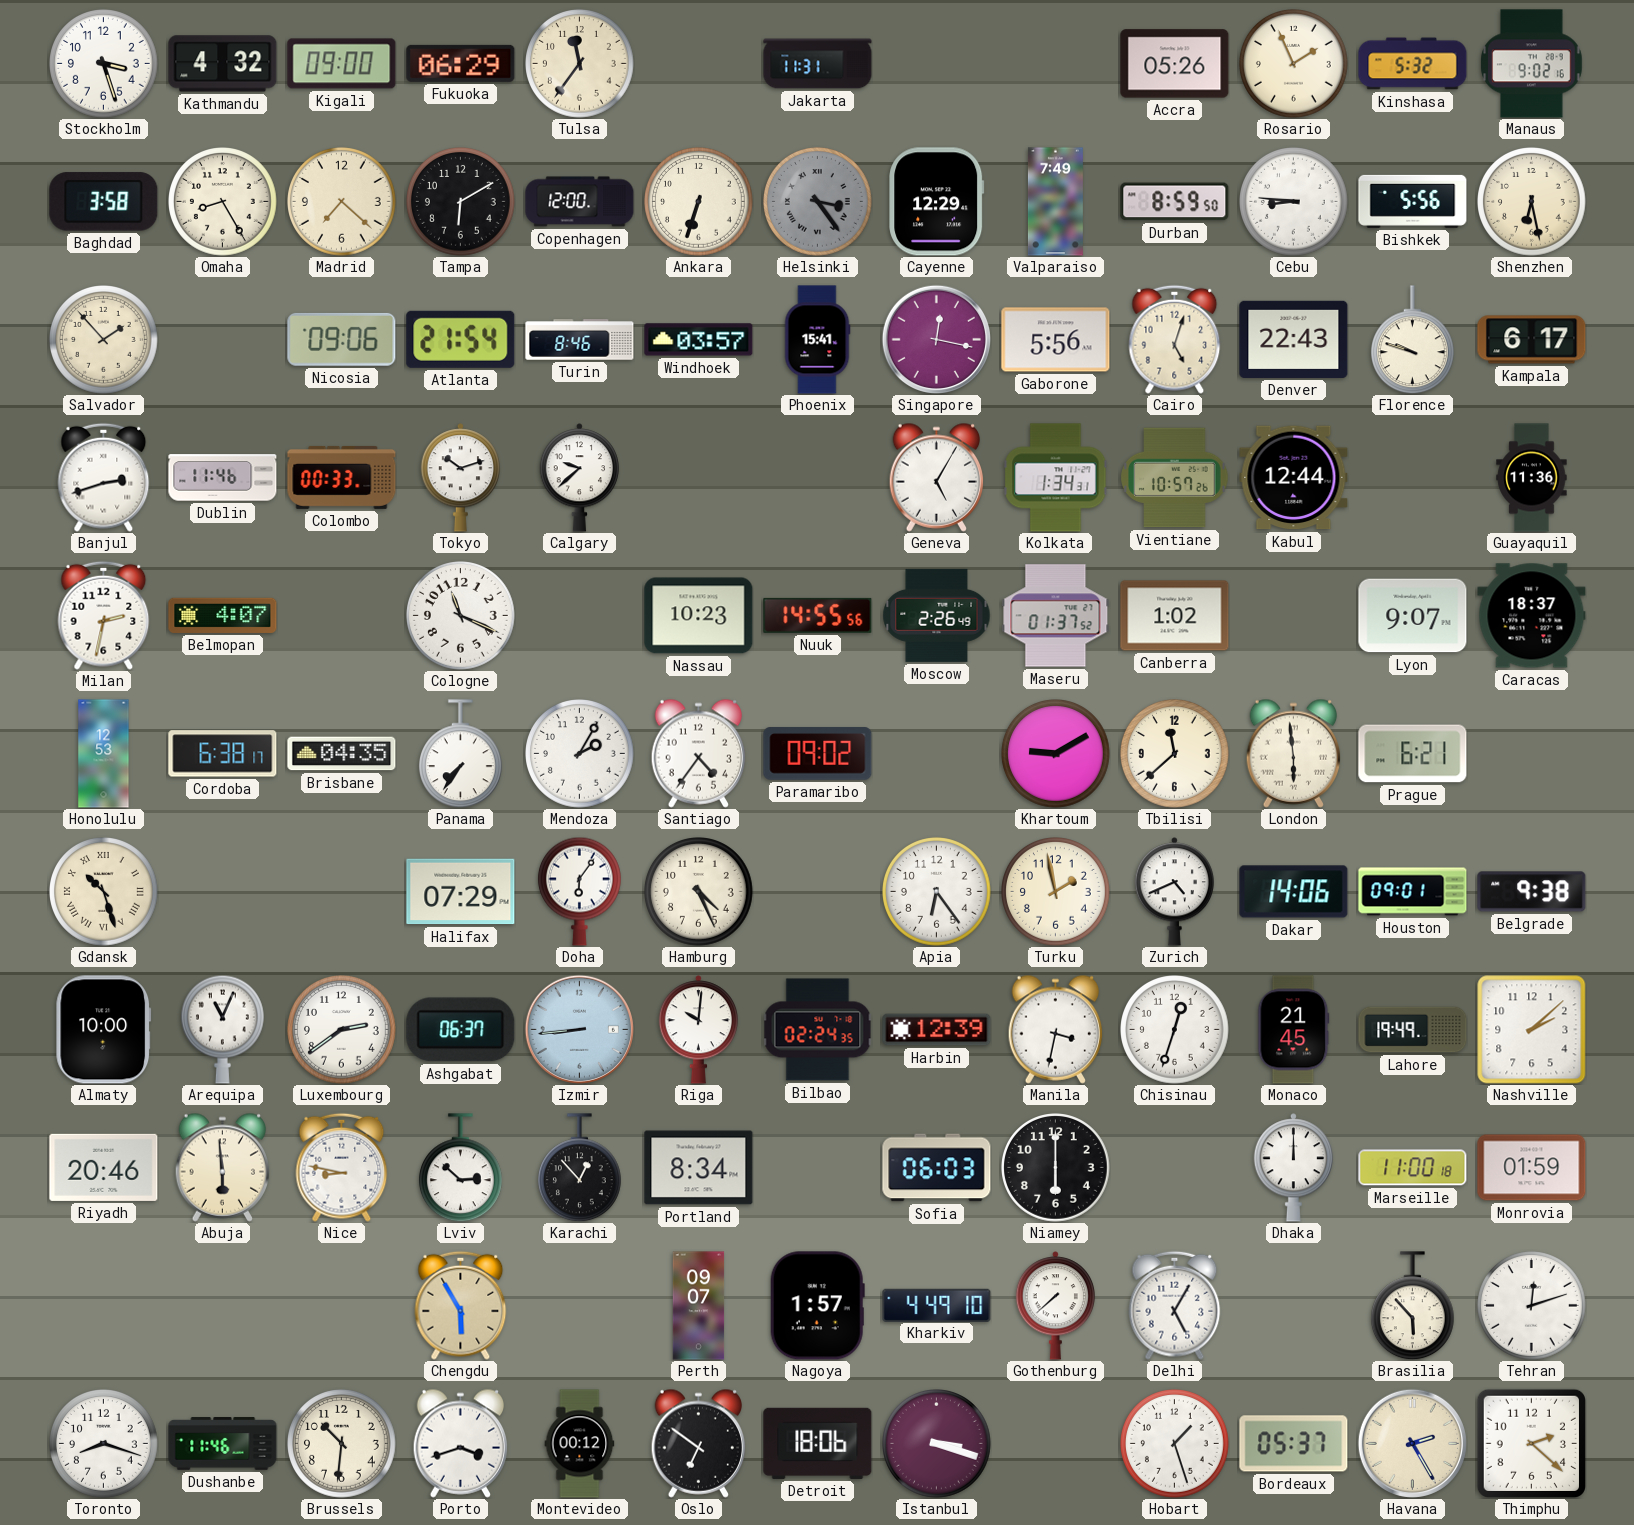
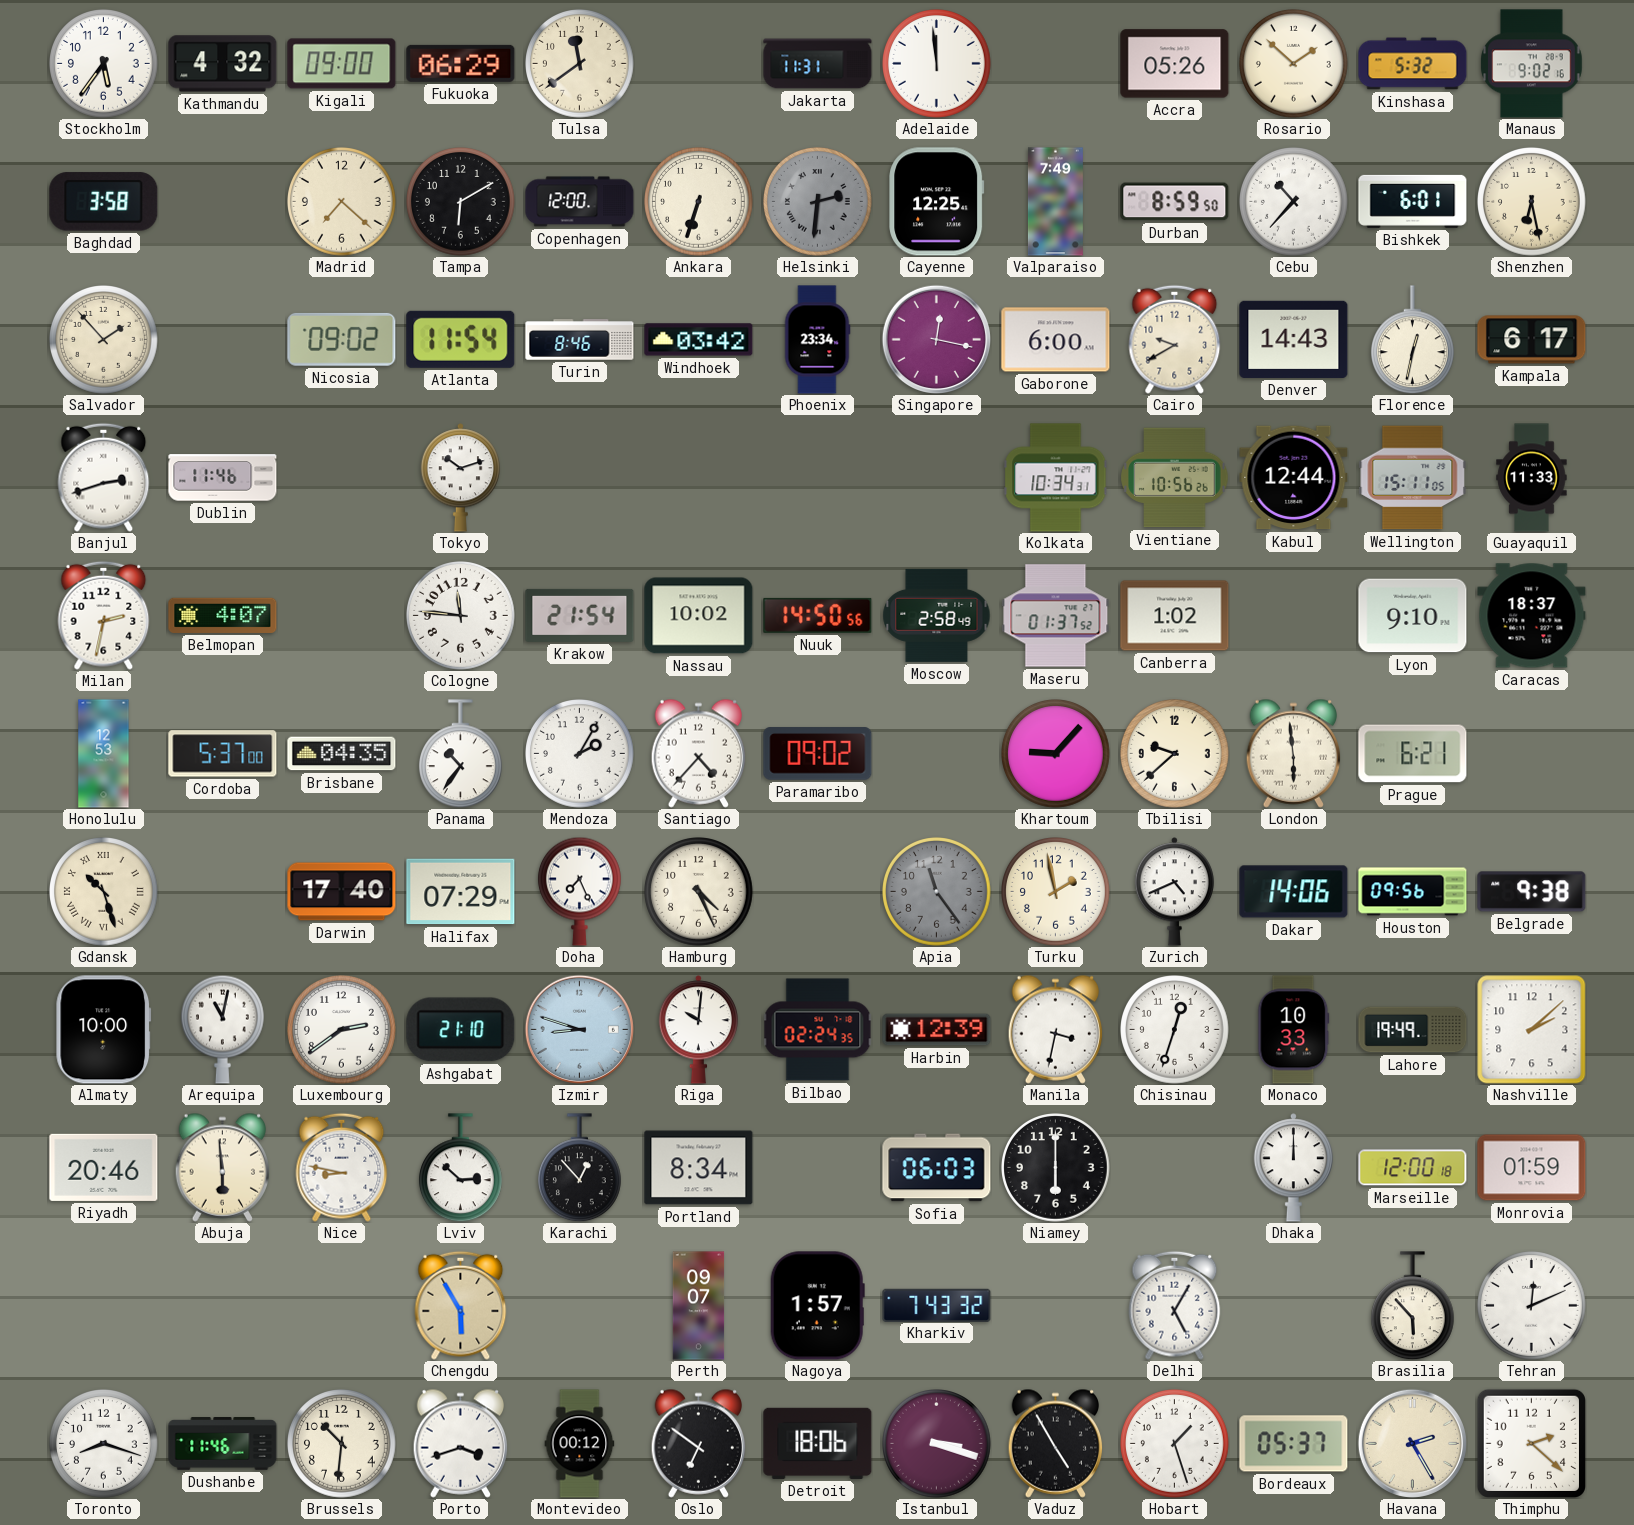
Stockholm: 3:27 -> 5:36 (104, 64)
Tulsa: 11:36 -> 11:39 (580, 64)
Adelaide: none -> 11:59 (937, 64)
Rosario: 1:56 -> 1:52 (1294, 64)
Omaha: 8:25 -> none (223, 202)
Helsinki: 3:24 -> 2:31 (818, 202)
Cayenne: 12:29 -> 12:25 (937, 202)
Cebu: 8:46 -> 10:37 (1294, 202)
Bishkek: 5:56 -> 6:01 (1413, 201)
Nicosia: 09:06 -> 09:02 (342, 339)
Atlanta: 21:54 -> 11:54 (461, 339)
Windhoek: 03:57 -> 03:42 (699, 340)
Phoenix: 15:41 -> 23:34 (817, 340)
Gaborone: 5:56 -> 6:00 (1056, 340)
Cairo: 5:03 -> 9:40 (1175, 339)
Denver: 22:43 -> 14:43 (1294, 339)
Florence: 9:48 -> 12:32 (1412, 340)
Colombo: 00:33 -> none (342, 477)
Calgary: 9:38 -> none (579, 478)
Geneva: 5:05 -> none (937, 477)
Kolkata: 1:34 -> 10:34 (1056, 478)
Vientiane: 10:57 -> 10:56 (1175, 478)
Wellington: none -> 15:11 (1413, 478)
Guayaquil: 11:36 -> 11:33 (1532, 478)
Cologne: 11:19 -> 11:46 (461, 616)
Krakow: none -> 21:54 (580, 615)
Nassau: 10:23 -> 10:02 (699, 616)
Nuuk: 14:55 -> 14:50 (818, 615)
Moscow: 2:26 -> 2:58 (937, 615)
Lyon: 9:07 -> 9:10 (1413, 616)
Cordoba: 6:38 -> 5:37 (223, 754)
Panama: 7:36 -> 10:36 (460, 754)
Santiago: 4:36 -> 4:37 (699, 753)
Khartoum: 9:10 -> 9:07 (1056, 754)
Tbilisi: 11:38 -> 9:38 (1175, 754)
Darwin: none -> 17:40 (342, 892)
Doha: 6:06 -> 7:26 (579, 891)
Apia: 6:24 -> 11:24 (937, 892)
Apia dial: white -> grey (937, 892)
Houston: 09:01 -> 09:56 (1413, 892)
Arequipa: 11:04 -> 11:02 (222, 1029)
Ashgabat: 06:37 -> 21:10 (461, 1030)
Izmir: 8:44 -> 8:48 (579, 1029)
Monaco: 21:45 -> 10:33 (1294, 1030)
Marseille: 11:00 -> 12:00 (1413, 1168)
Kharkiv: 4:49 -> 7:43 (937, 1305)
Gothenburg: 7:38 -> none (1055, 1306)
Tehran: 12:12 -> 12:11 (1532, 1306)
Vaduz: none -> 4:55 (1056, 1443)
